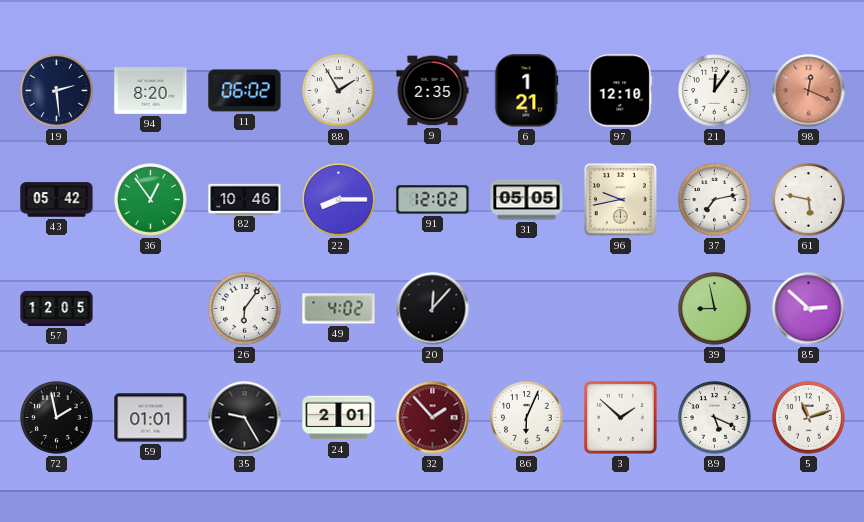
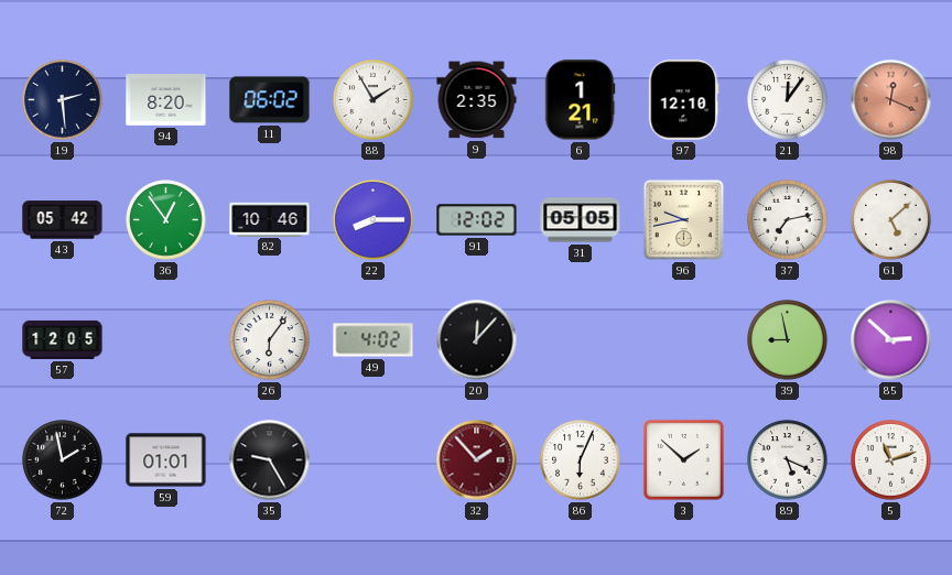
61: 5:47 -> 5:08 (891, 220)
24: 2:01 -> none (339, 418)
